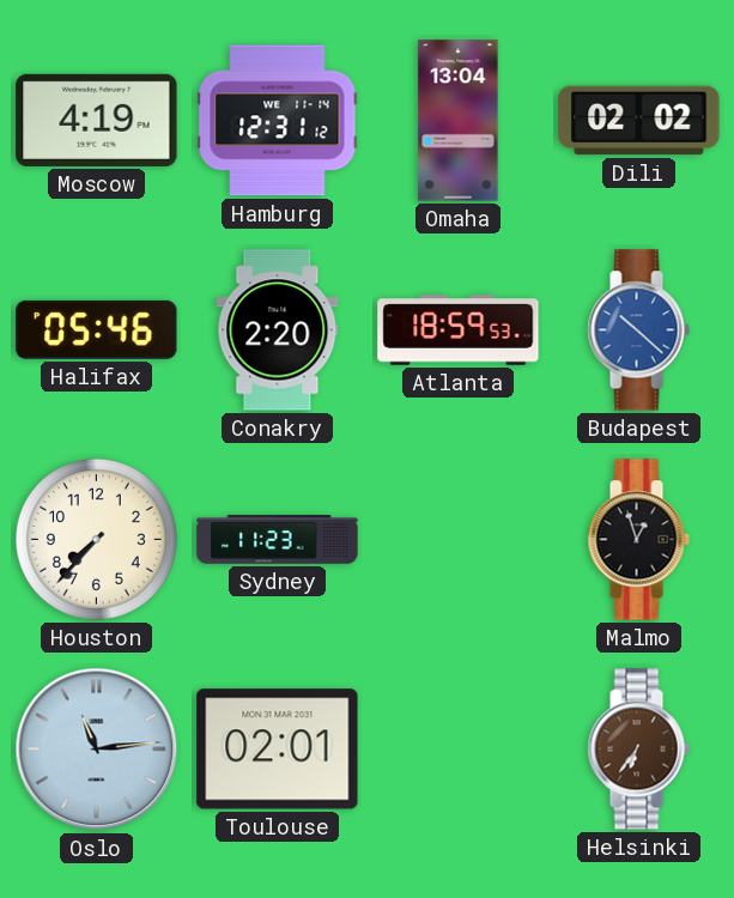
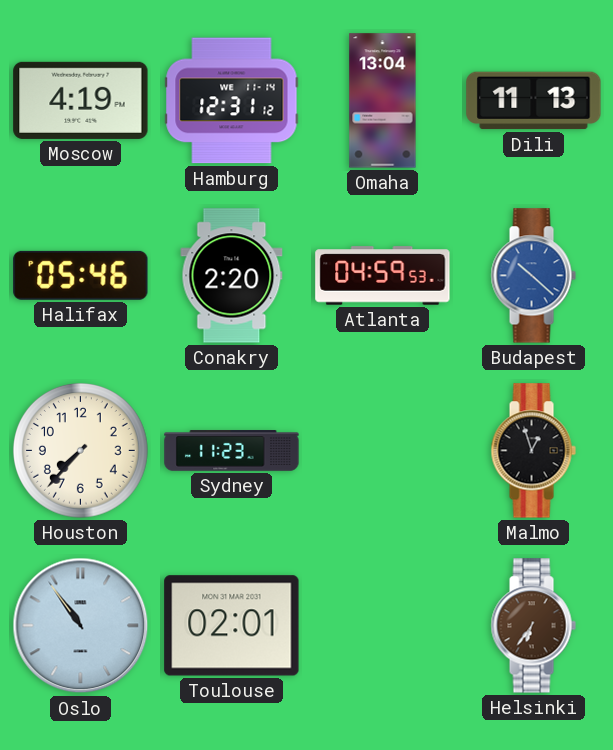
Dili: 02:02 -> 11:13 (534, 101)
Atlanta: 18:59 -> 04:59 (383, 276)
Oslo: 11:14 -> 10:54 (81, 626)
